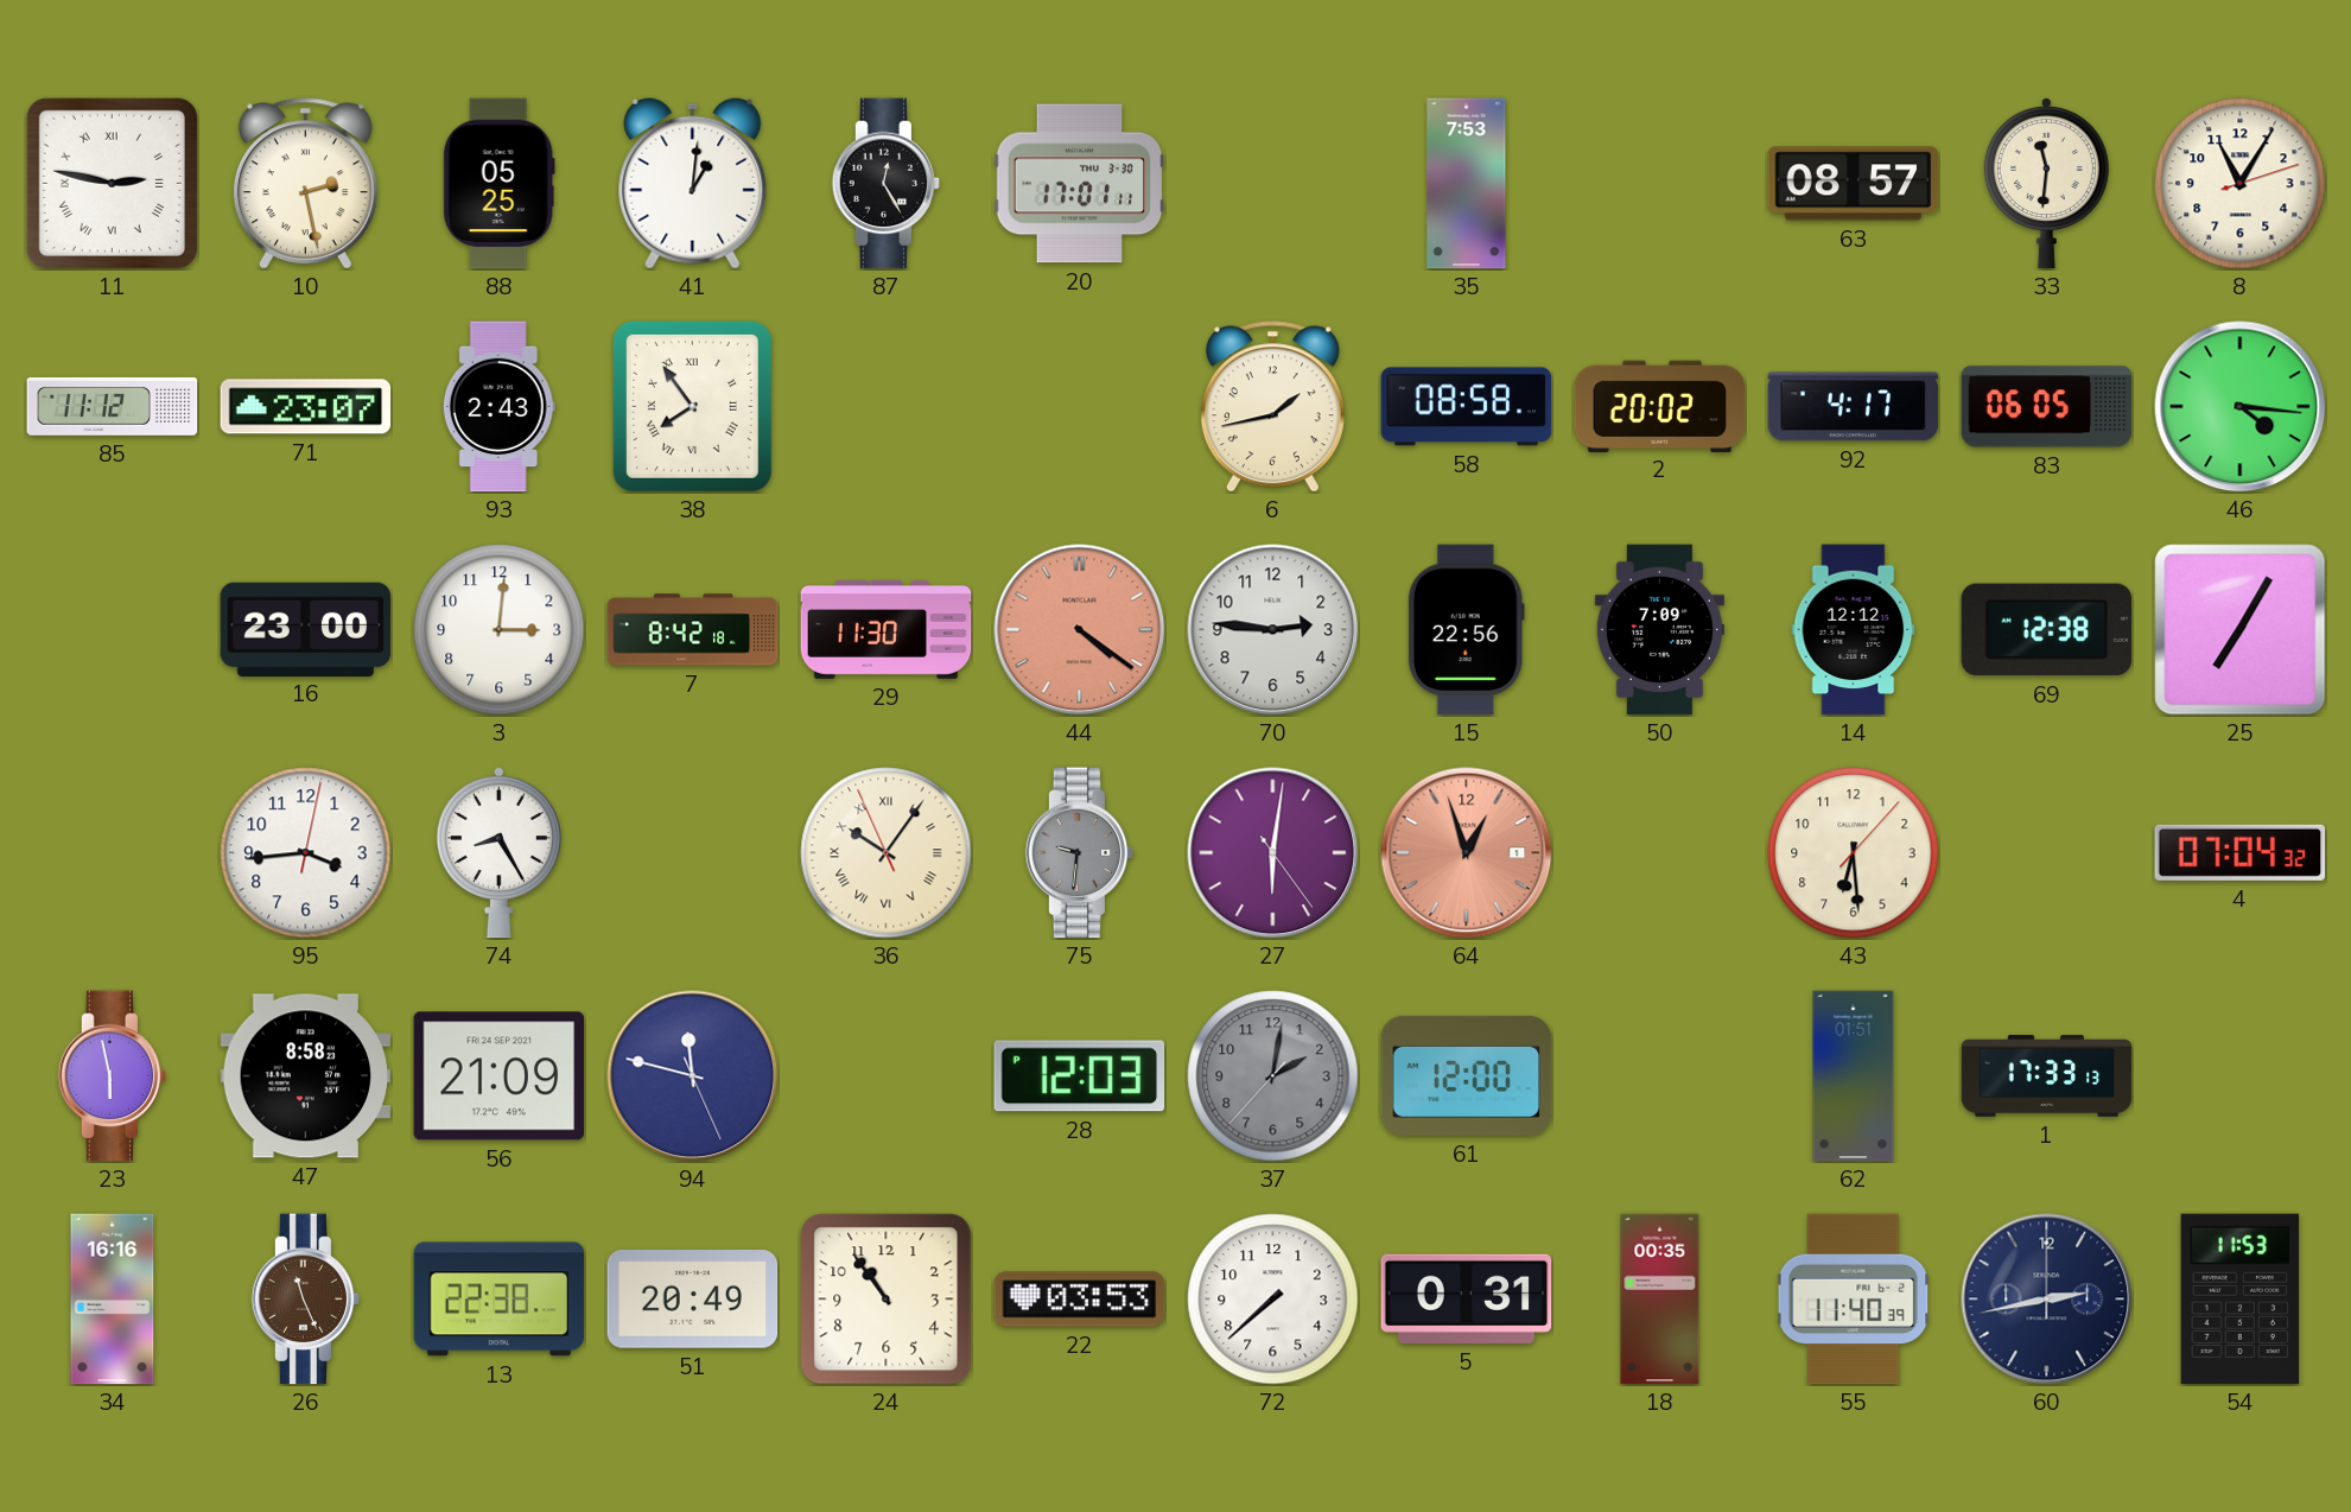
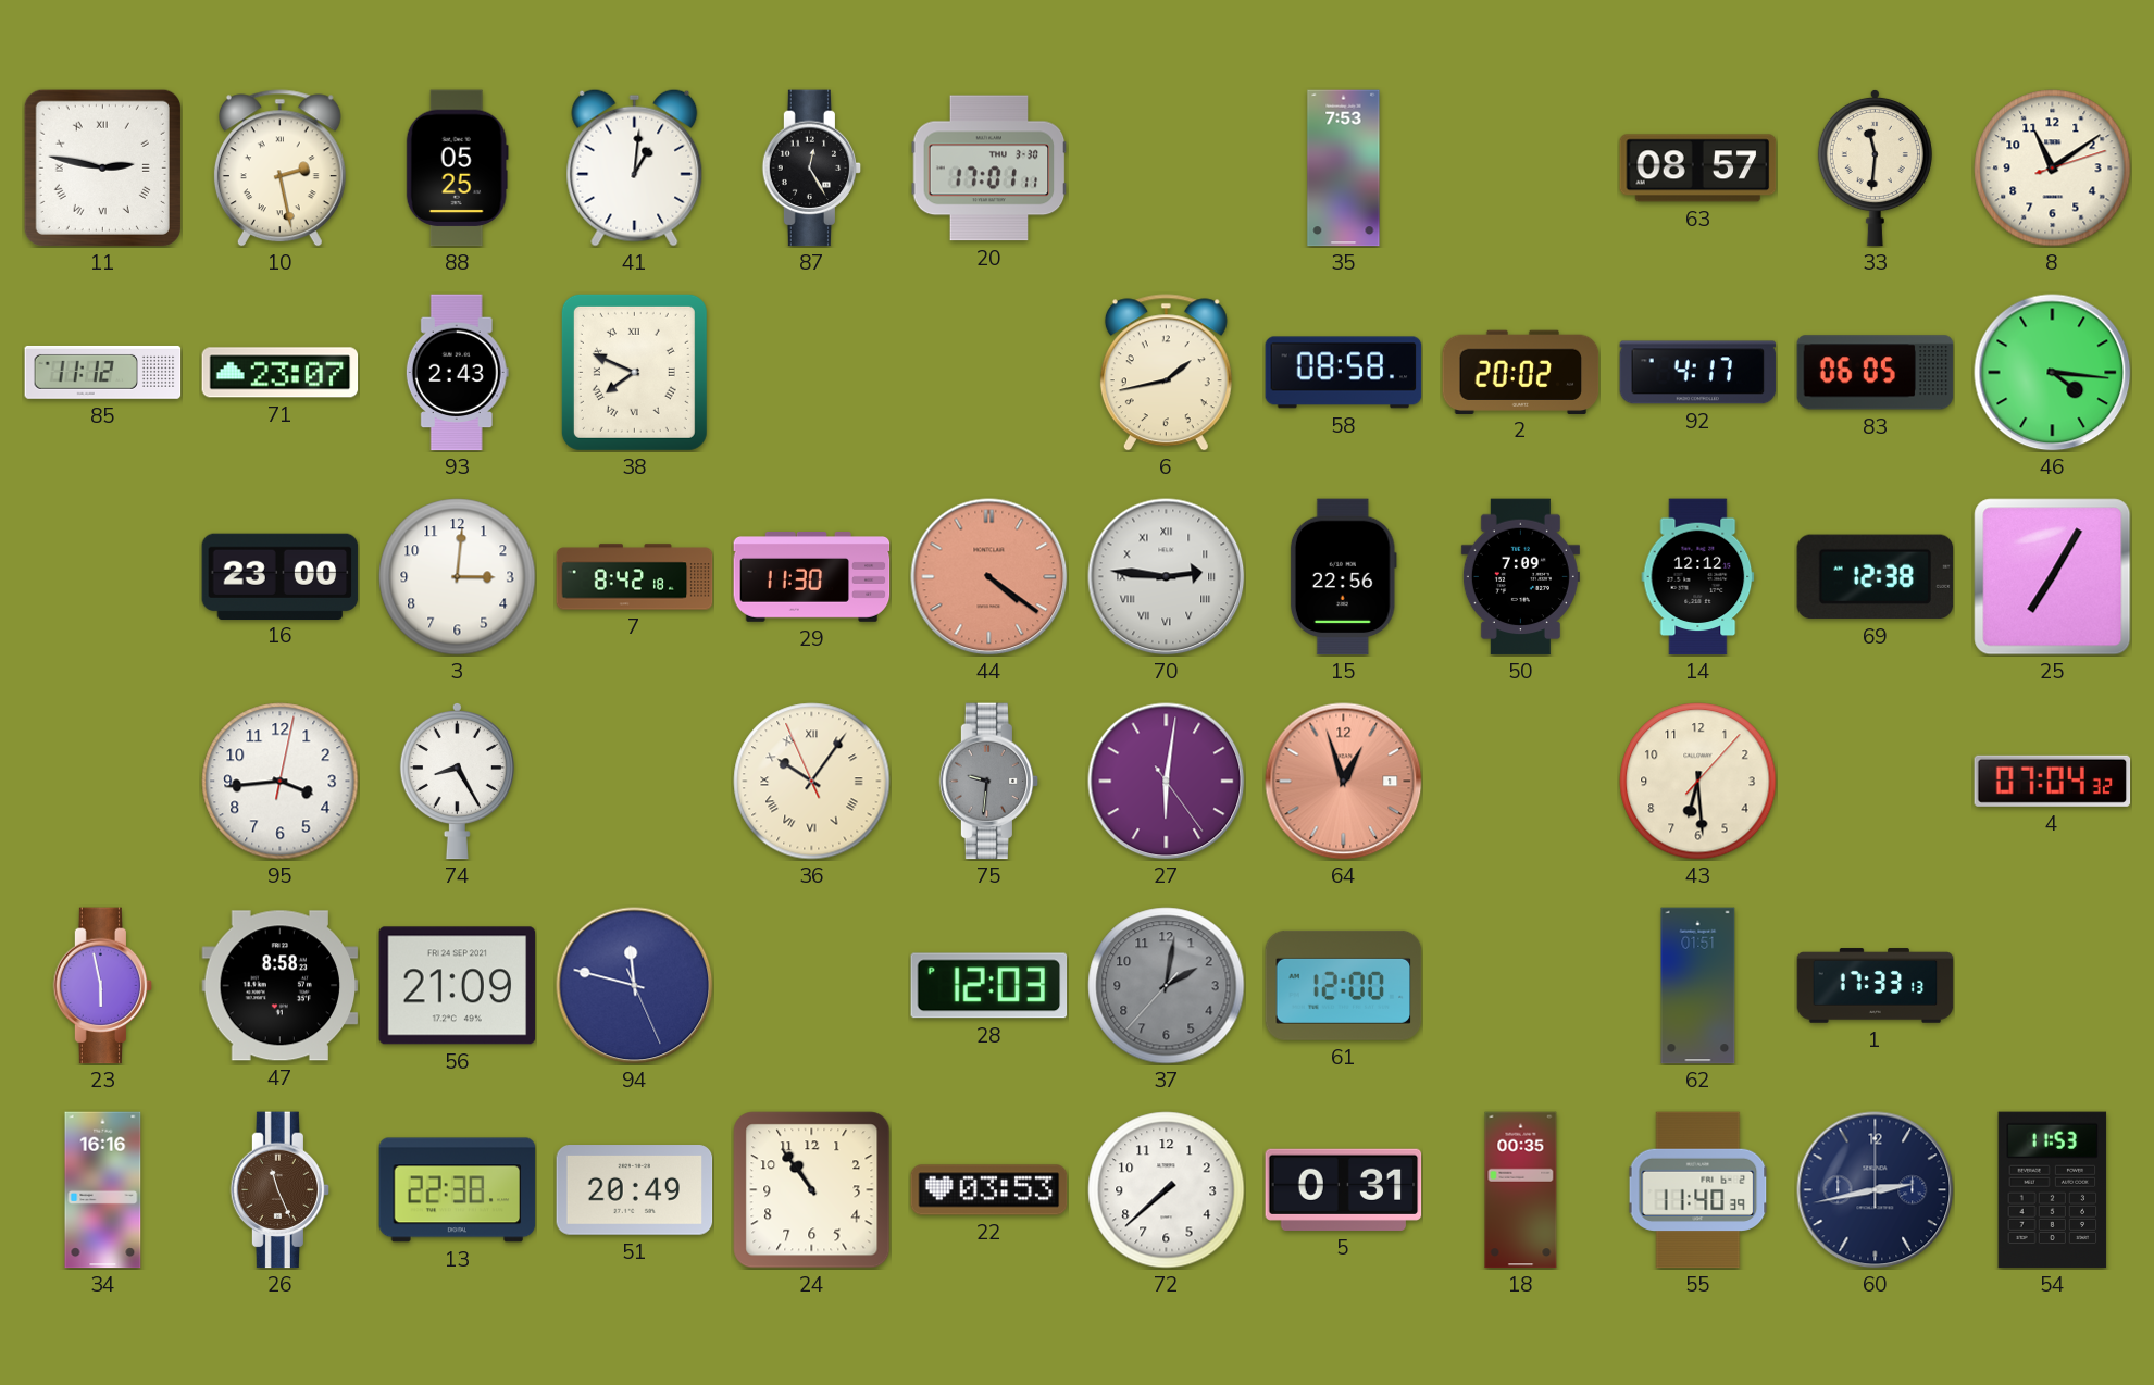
8: 11:05 -> 11:09 (2053, 169)
38: 7:54 -> 7:49 (634, 372)
70 numerals: Arabic -> Roman (1167, 577)
